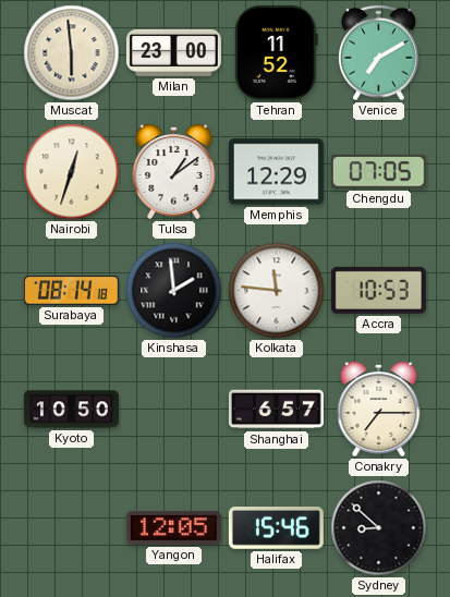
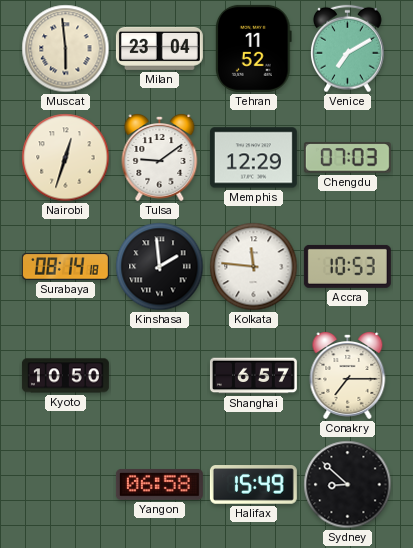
Milan: 23:00 -> 23:04 (159, 48)
Tulsa: 1:09 -> 9:09 (160, 158)
Chengdu: 07:05 -> 07:03 (347, 158)
Yangon: 12:05 -> 06:58 (159, 485)
Halifax: 15:46 -> 15:49 (253, 485)
